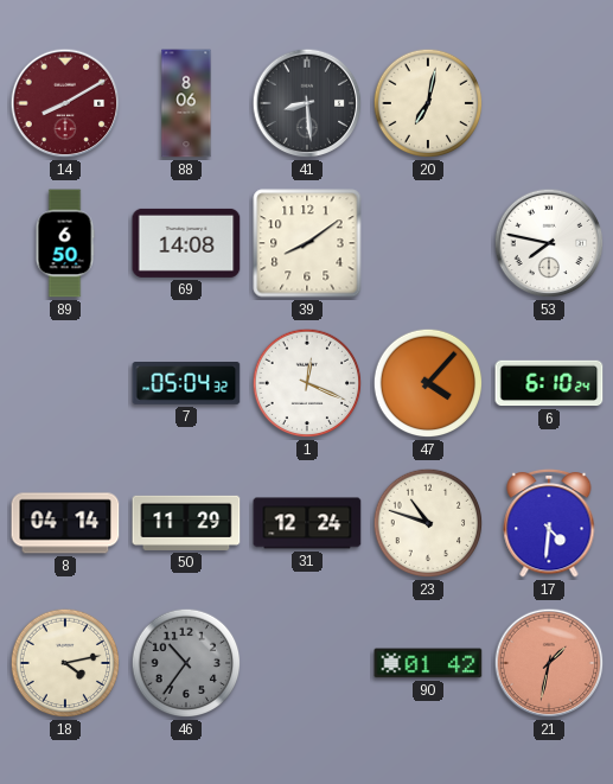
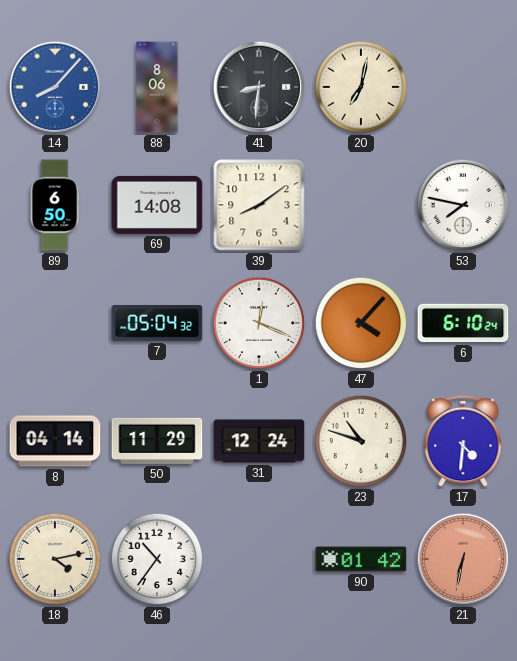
14: 8:10 -> 8:07 (55, 87)
14 dial: burgundy -> blue (55, 87)
41: 8:29 -> 8:31 (259, 87)
46 dial: grey -> white (157, 559)
21: 1:32 -> 6:32 (463, 559)
